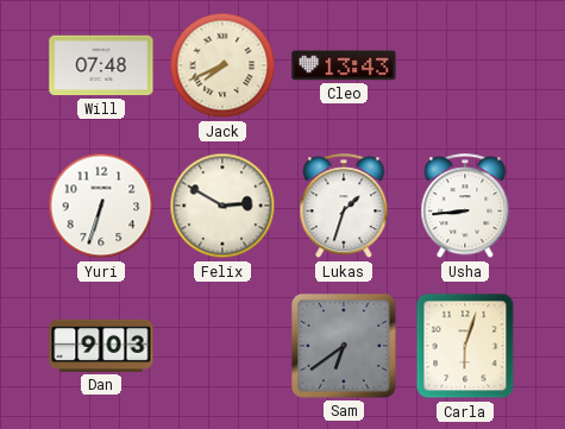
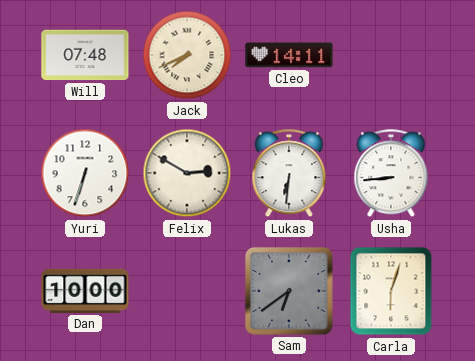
Cleo: 13:43 -> 14:11 (289, 55)
Lukas: 1:33 -> 6:31 (289, 174)
Dan: 9:03 -> 10:00 (85, 291)
